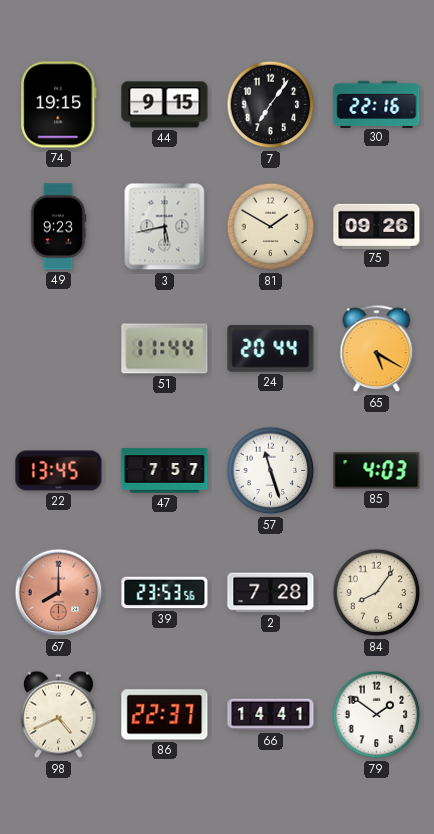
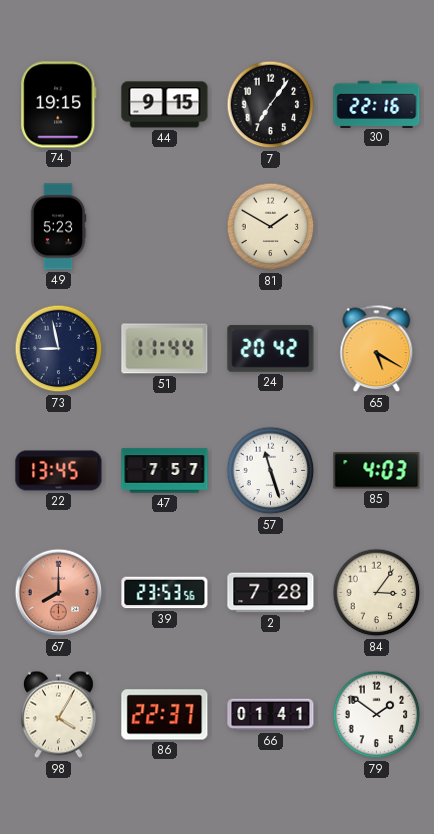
49: 9:23 -> 5:23 (58, 227)
3: 5:43 -> none (165, 227)
75: 09:26 -> none (377, 226)
73: none -> 8:58 (59, 349)
24: 20:44 -> 20:42 (271, 349)
84: 8:06 -> 3:06 (377, 593)
98: 4:41 -> 4:05 (58, 715)
66: 14:41 -> 01:41 (271, 715)
